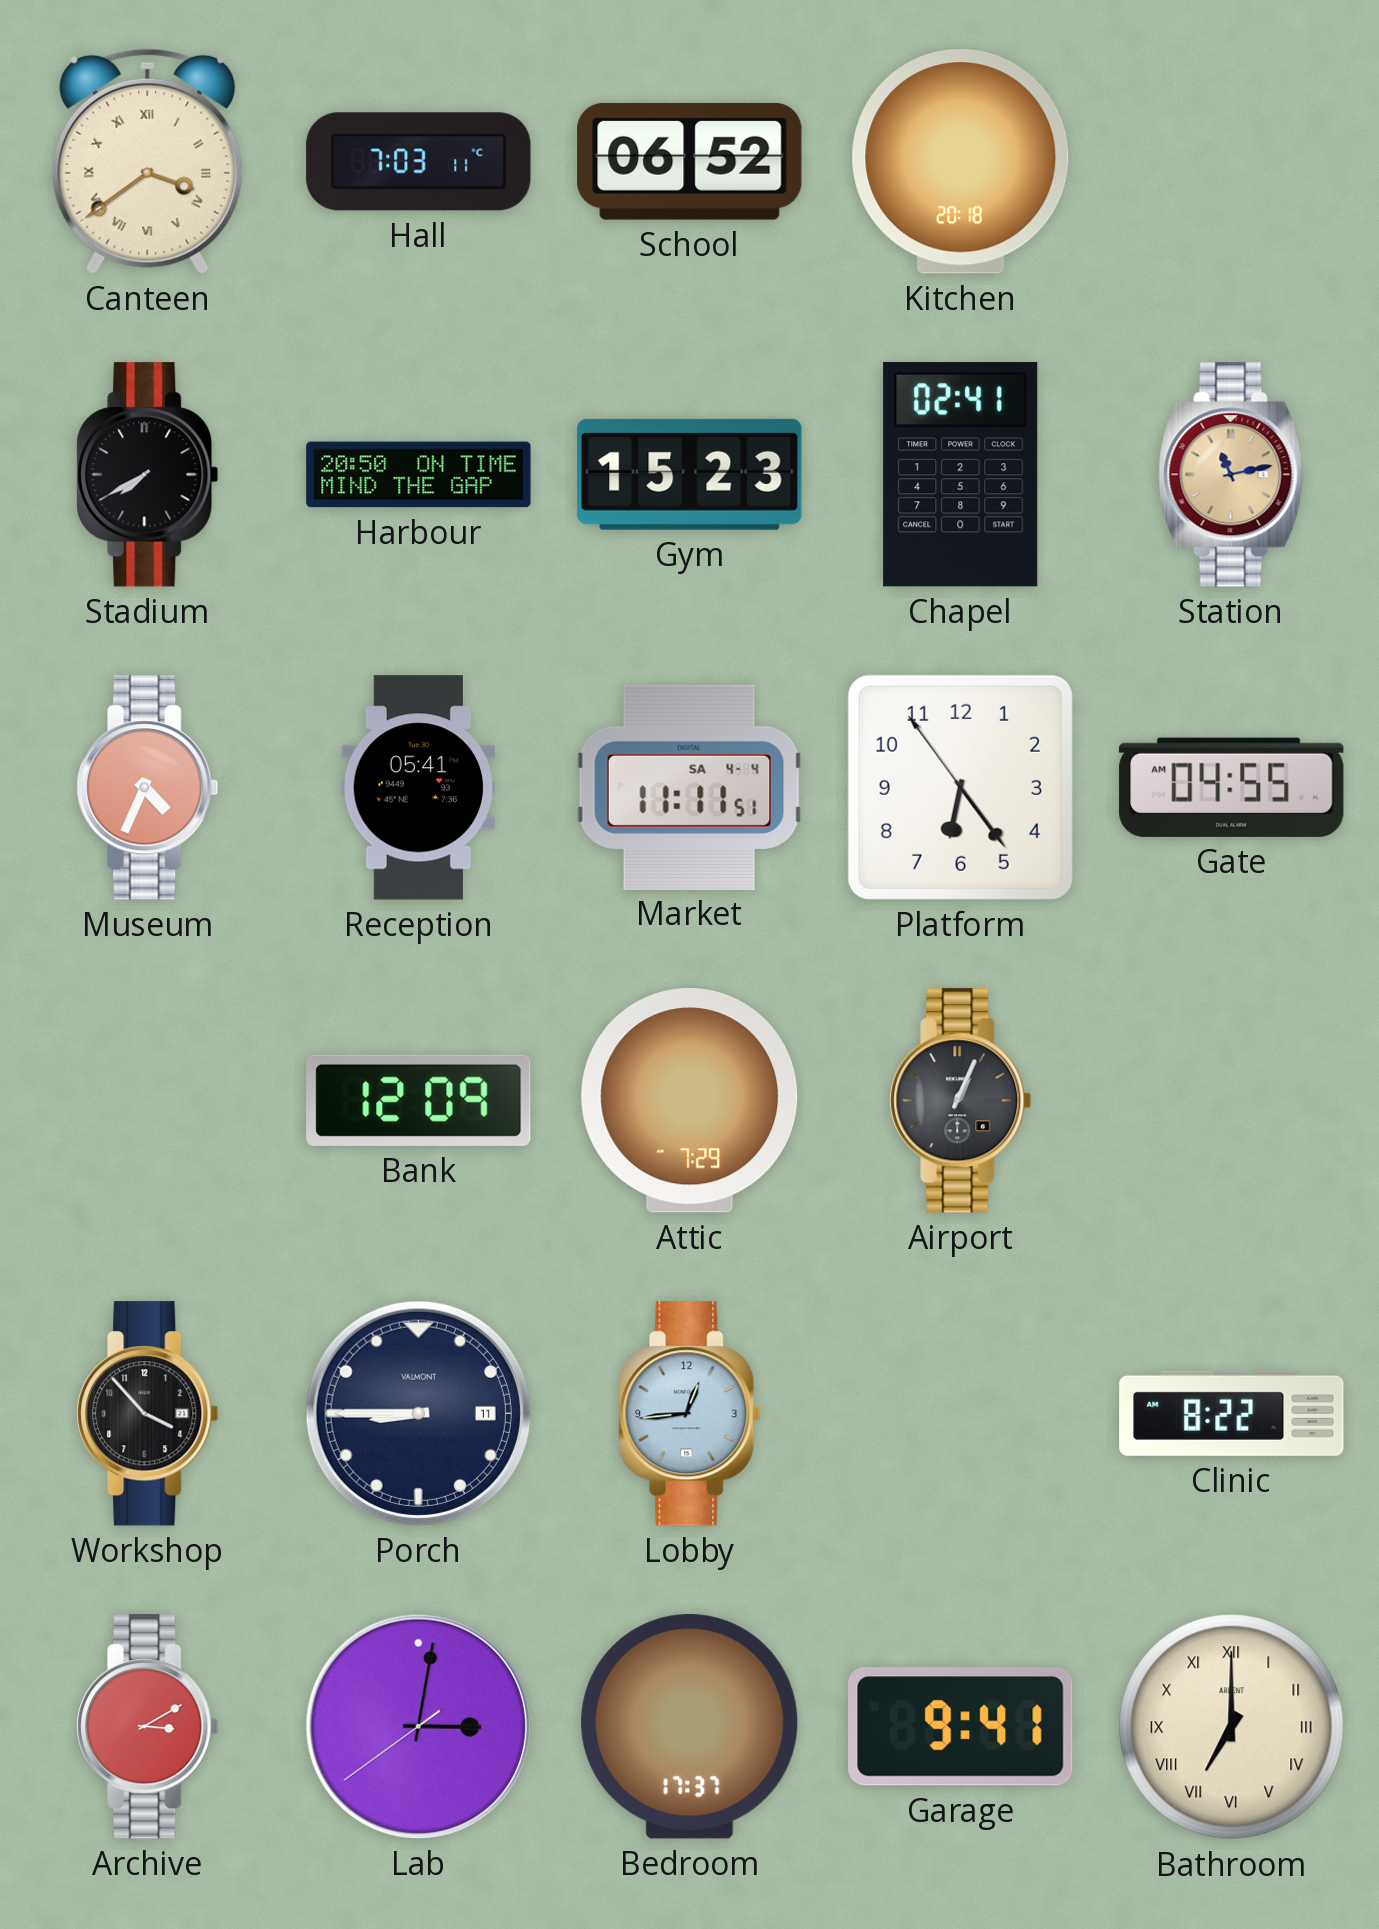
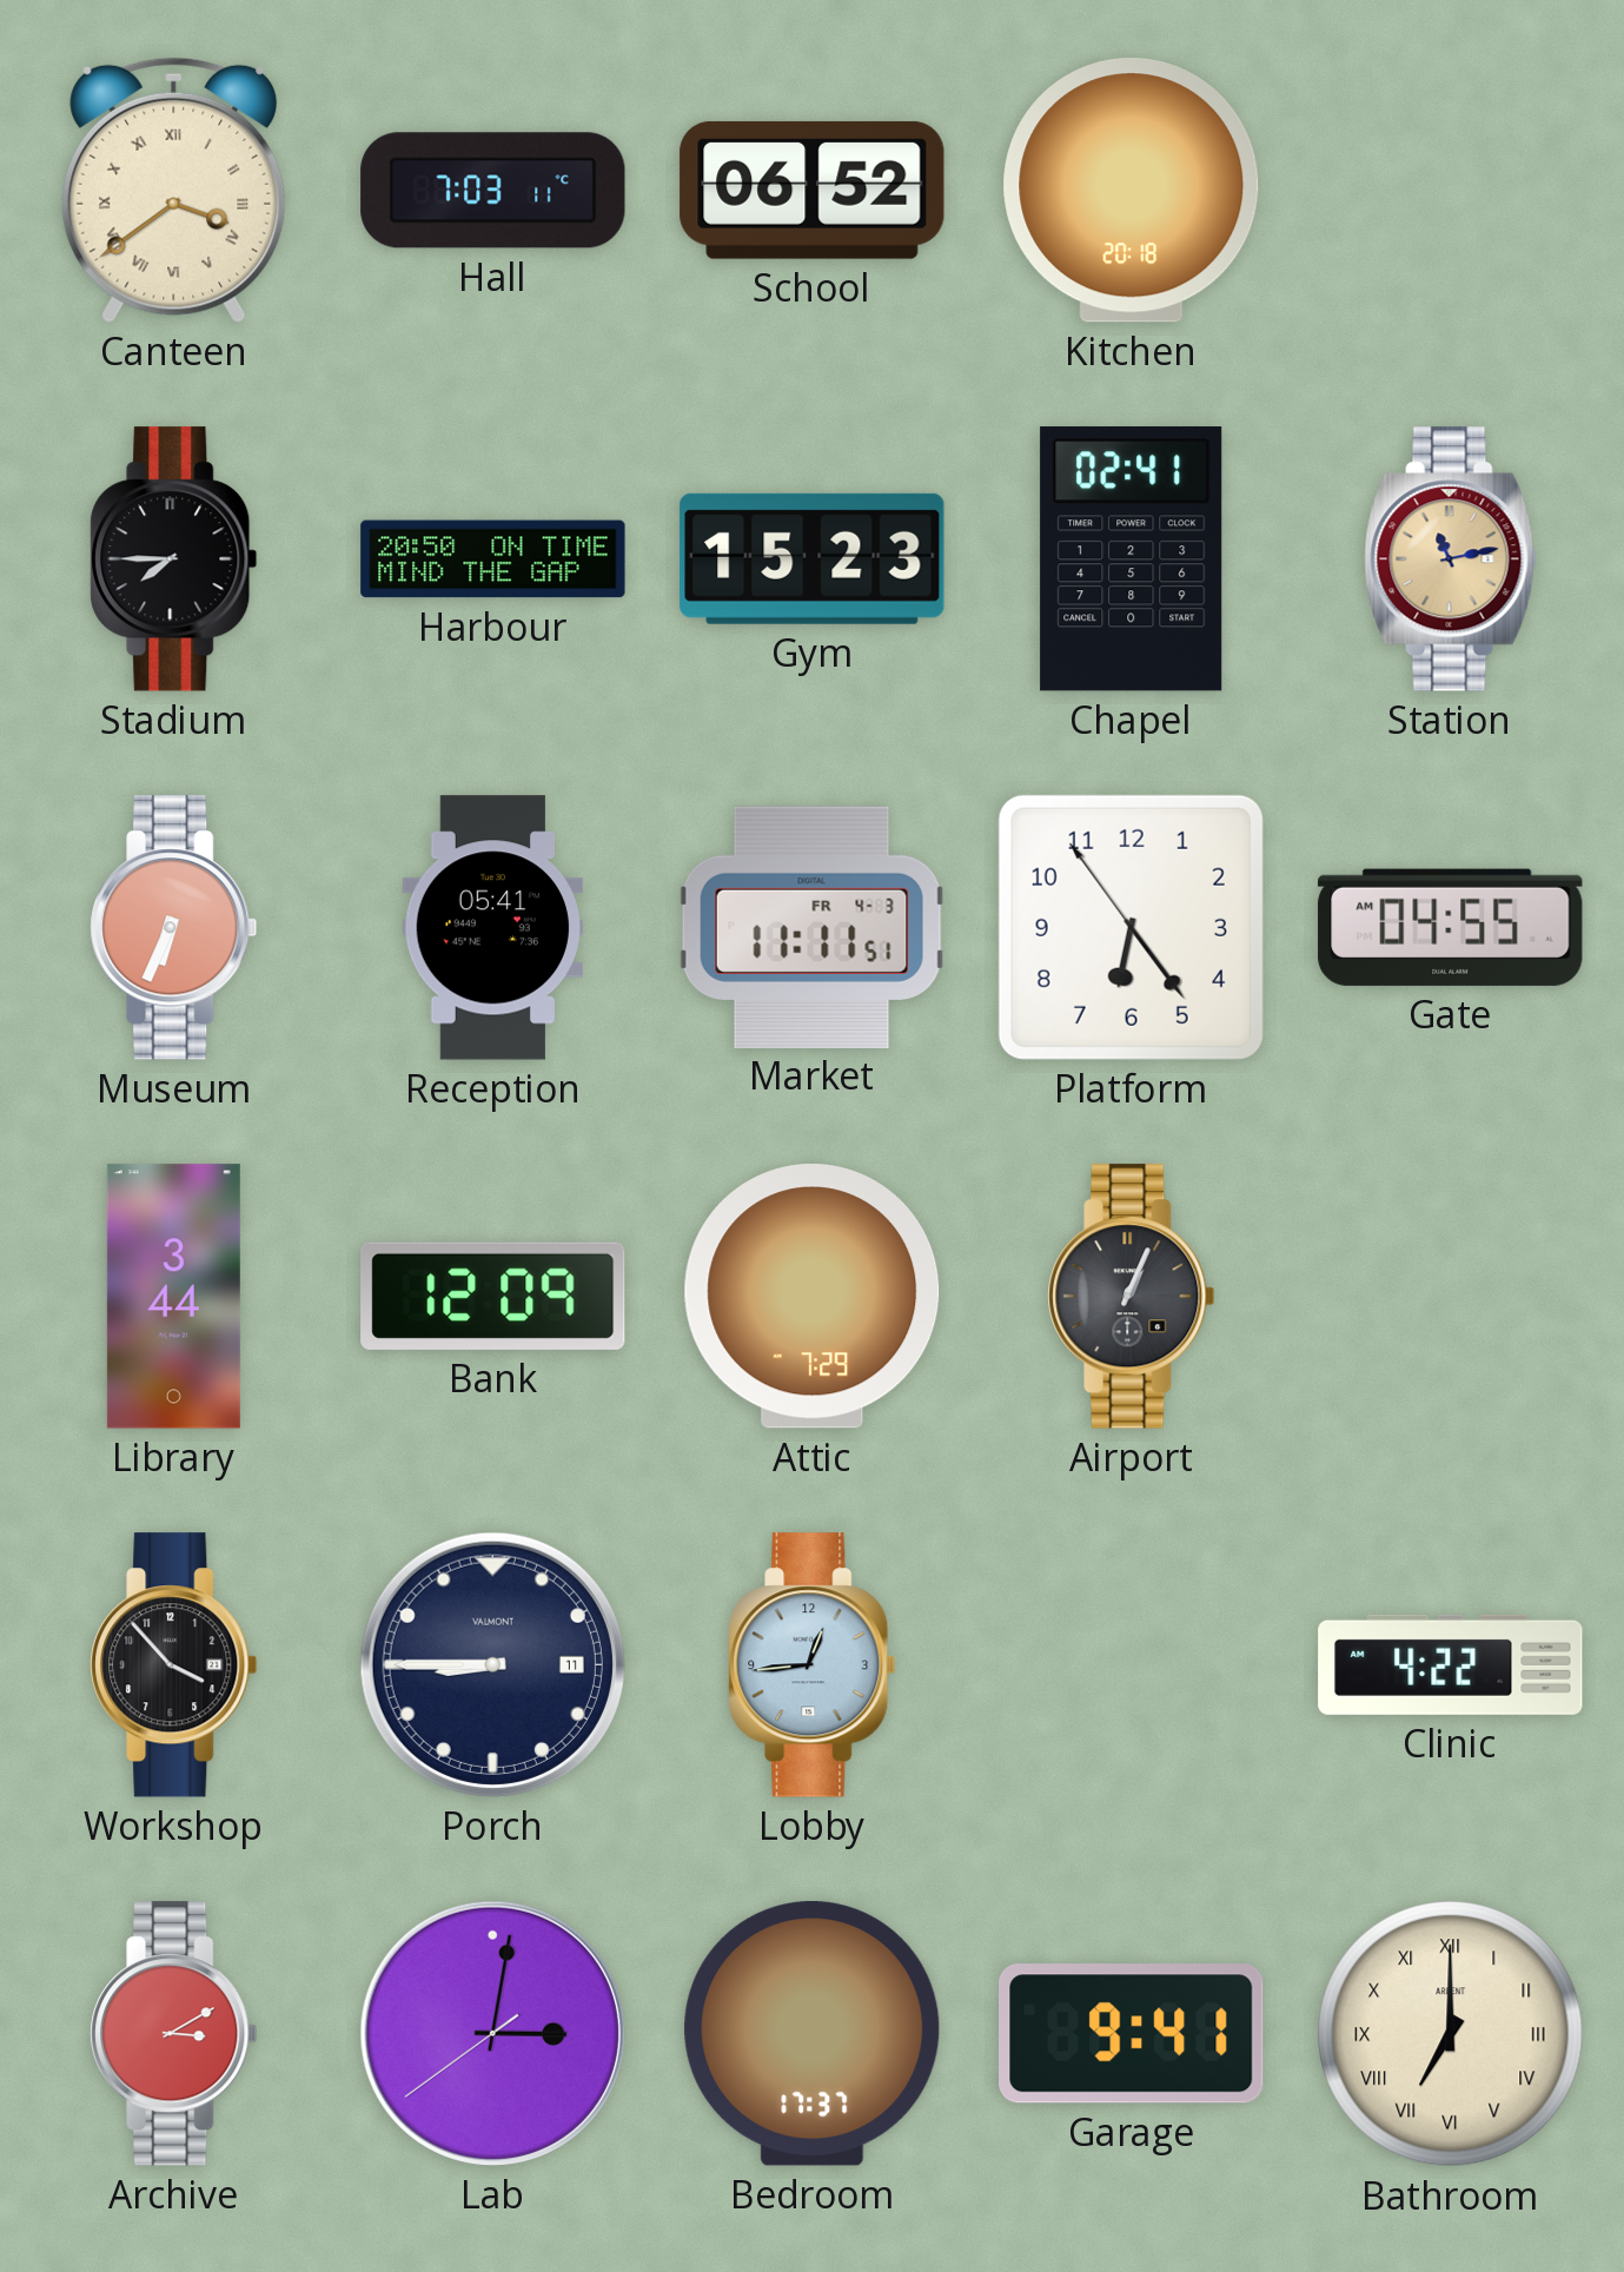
Stadium: 7:40 -> 7:45 (174, 559)
Museum: 4:34 -> 6:34 (174, 928)
Market date: SA 4-4 -> FR 4-3 (813, 927)
Library: none -> 3:44 (173, 1297)
Clinic: 8:22 -> 4:22 (1451, 1664)
